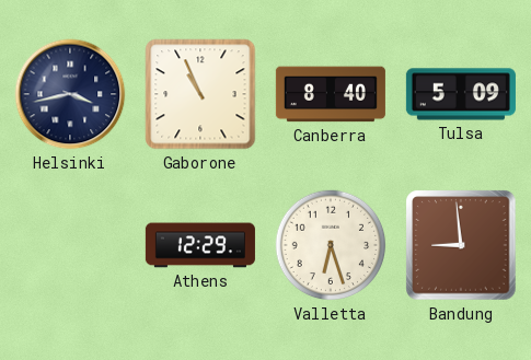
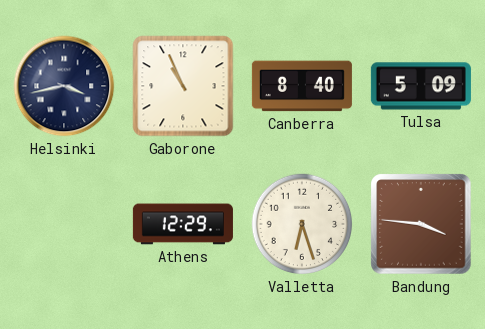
Bandung: 8:59 -> 3:46 (421, 224)
